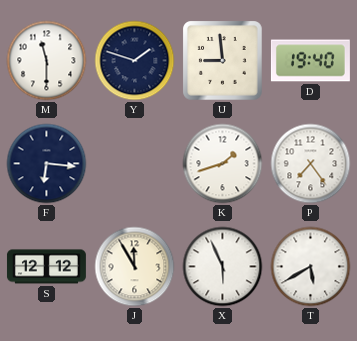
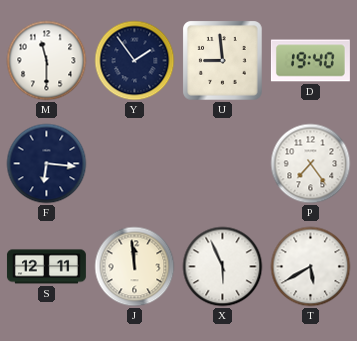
Y: 1:48 -> 1:54 (135, 61)
K: 1:42 -> none (223, 164)
S: 12:12 -> 12:11 (46, 267)
J: 11:55 -> 11:59 (135, 267)
